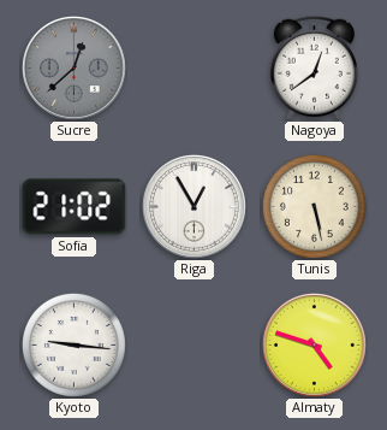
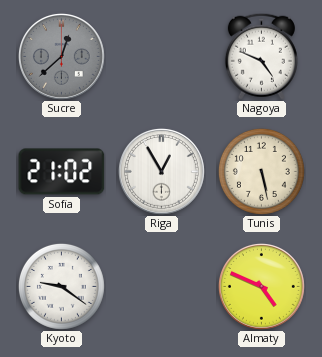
Nagoya: 12:39 -> 4:49 (261, 56)
Kyoto: 9:16 -> 9:21 (61, 286)
Almaty: 4:48 -> 4:49 (261, 286)
